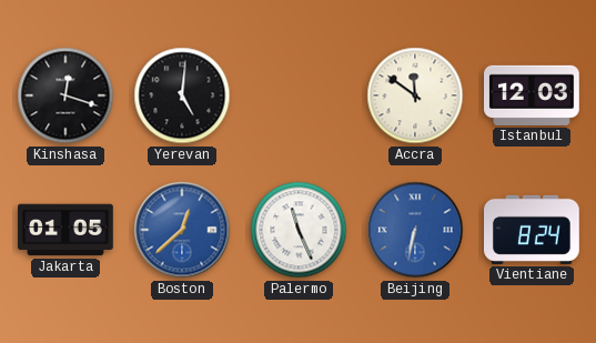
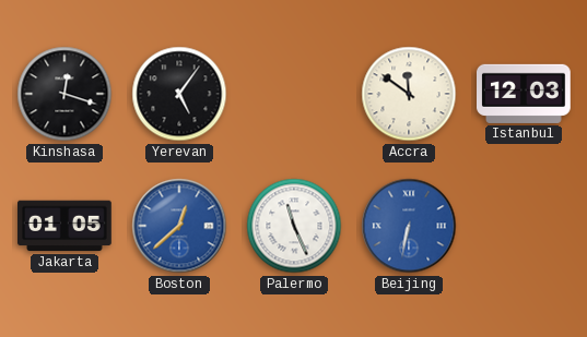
Yerevan: 5:01 -> 5:06 (179, 94)
Vientiane: 8:24 -> none (533, 230)
